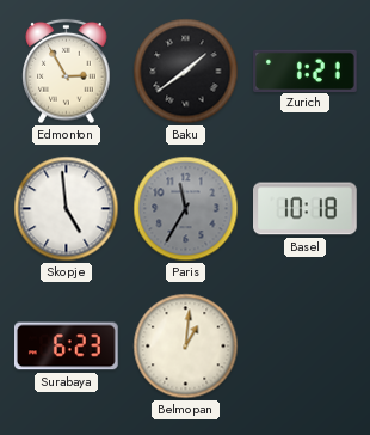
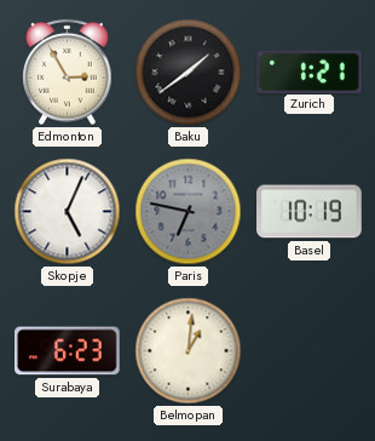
Skopje: 4:59 -> 5:04 (68, 212)
Paris: 11:35 -> 6:47 (189, 212)
Basel: 10:18 -> 10:19 (310, 212)
